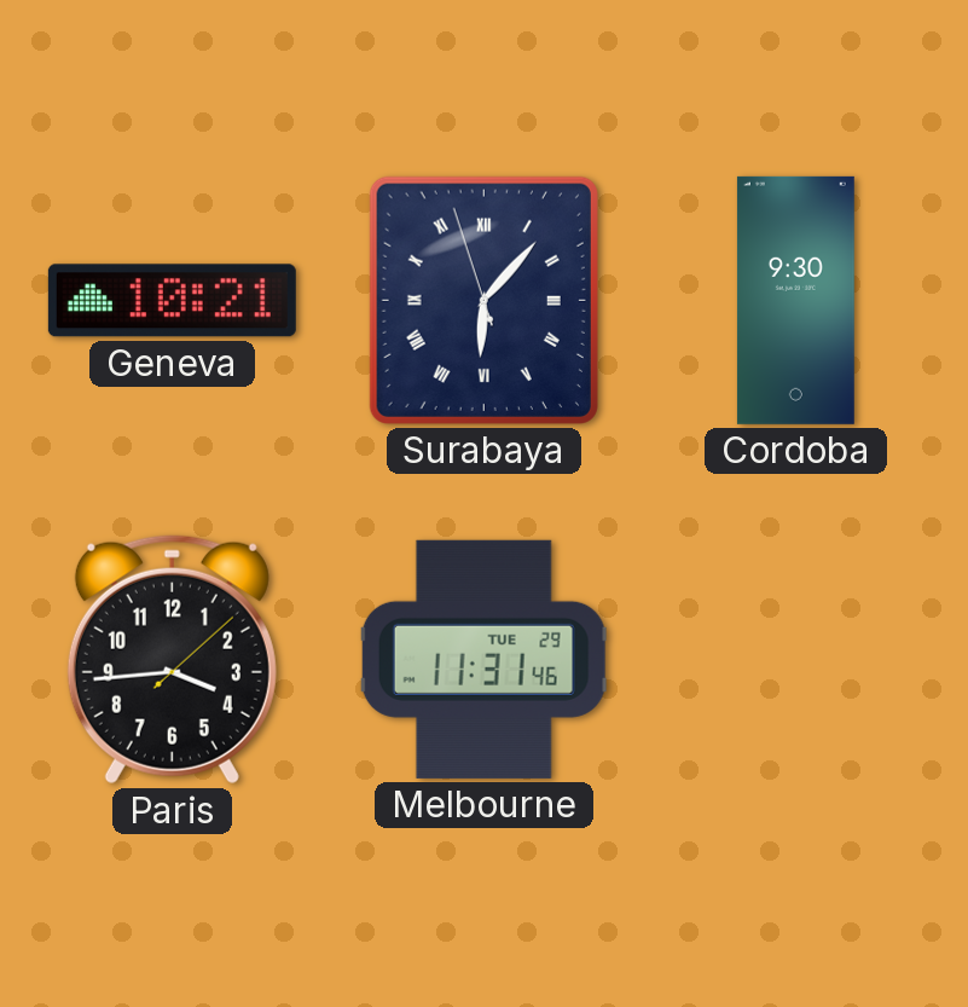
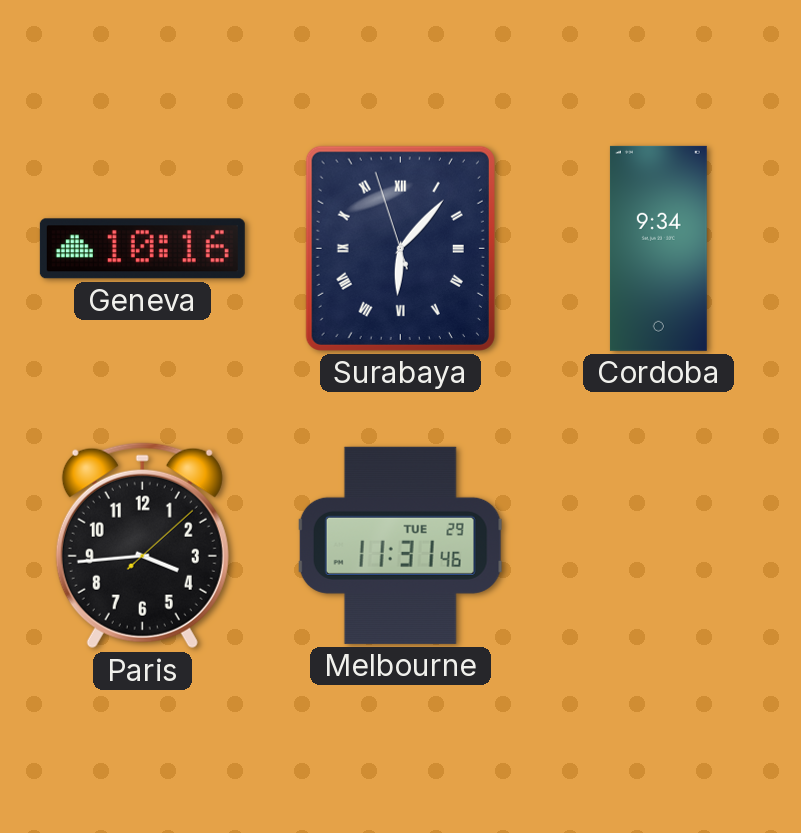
Geneva: 10:21 -> 10:16 (142, 249)
Cordoba: 9:30 -> 9:34 (658, 248)
